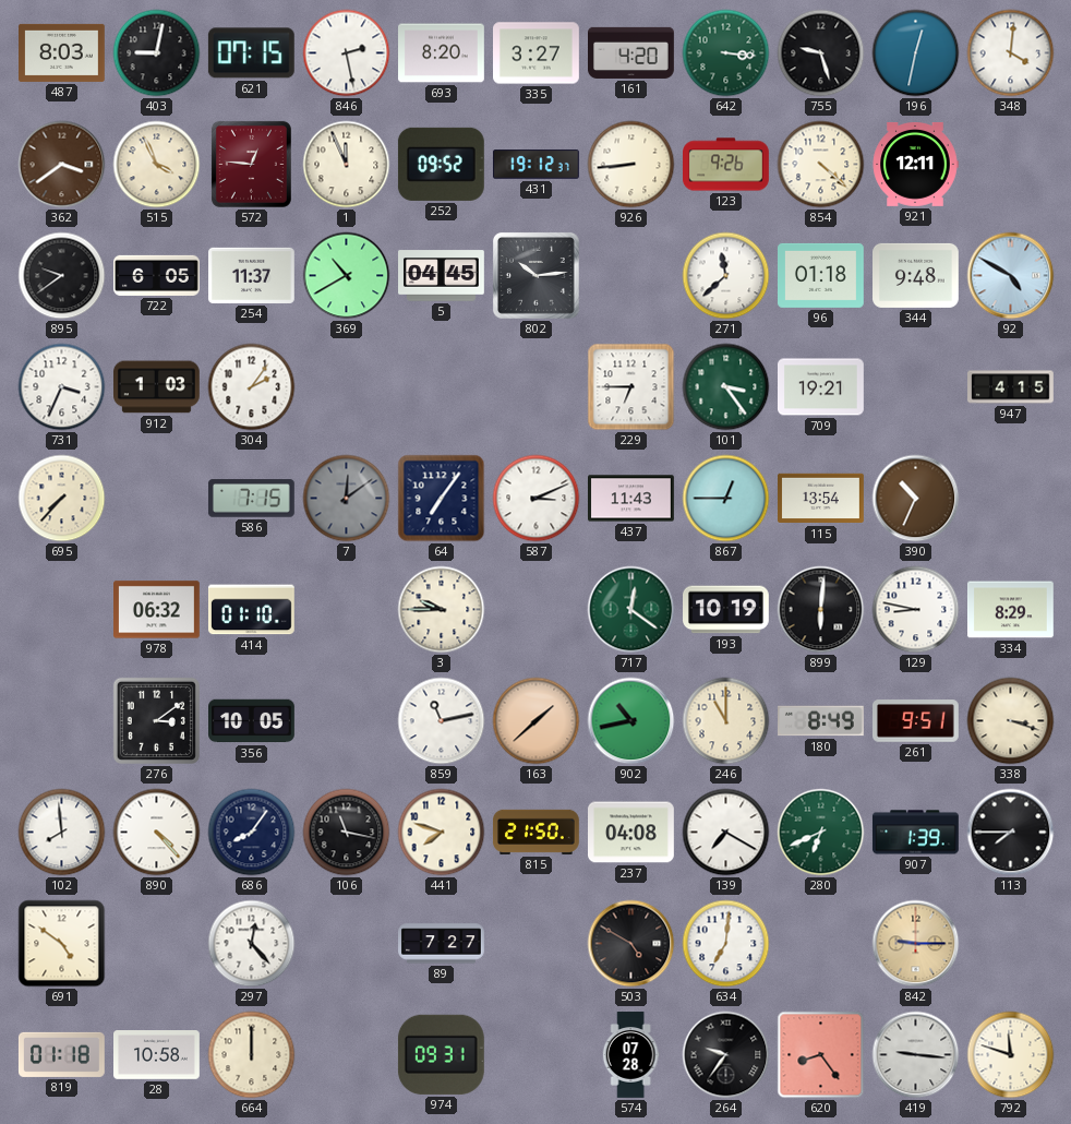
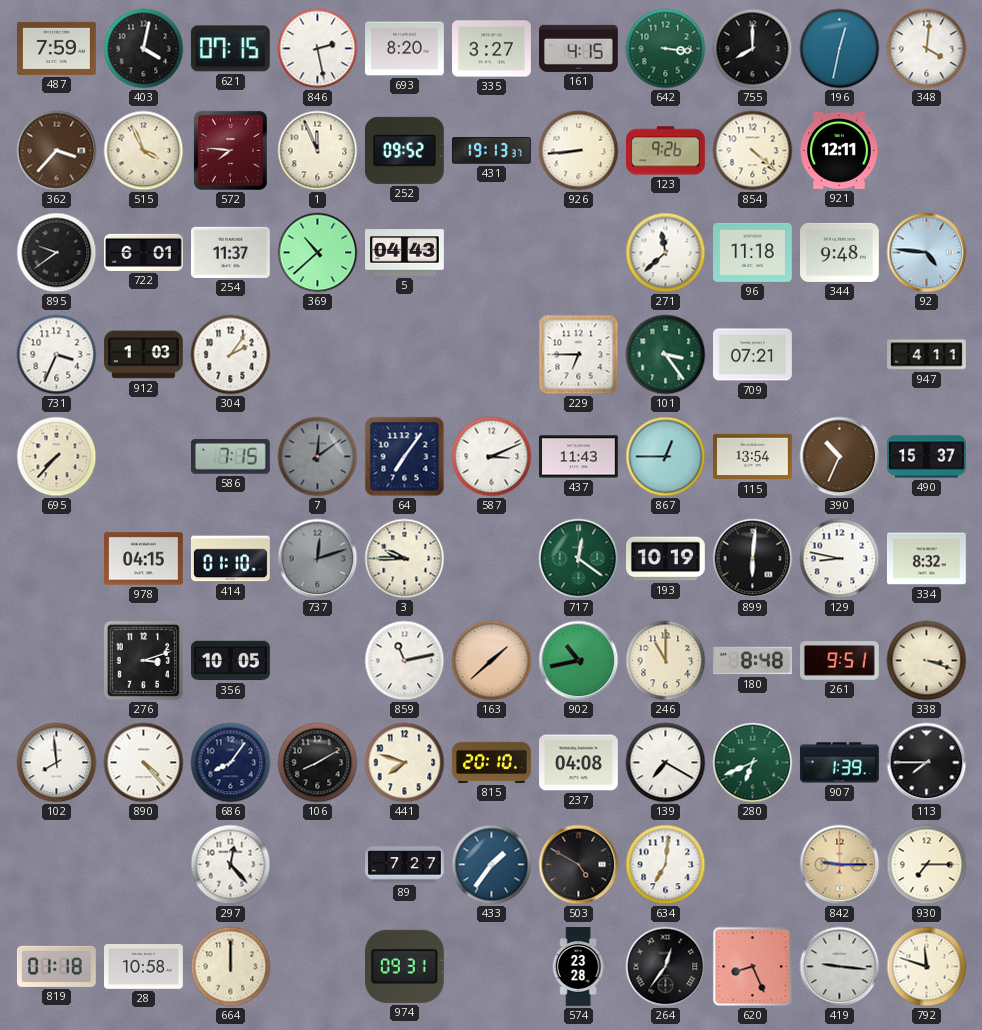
487: 8:03 -> 7:59 (57, 48)
403: 9:02 -> 4:02 (144, 49)
161: 4:20 -> 4:15 (579, 48)
755: 9:27 -> 8:00 (753, 49)
362: 3:39 -> 3:37 (57, 151)
572: 12:46 -> 7:46 (230, 150)
431: 19:12 -> 19:13 (492, 151)
722: 6:05 -> 6:01 (144, 252)
369: 10:40 -> 10:38 (318, 253)
5: 04:45 -> 04:43 (405, 253)
802: 10:14 -> none (535, 275)
96: 01:18 -> 11:18 (753, 252)
92: 4:50 -> 4:46 (927, 253)
709: 19:21 -> 07:21 (753, 355)
947: 4:15 -> 4:11 (927, 355)
490: none -> 15:37 (927, 457)
978: 06:32 -> 04:15 (144, 559)
737: none -> 12:12 (318, 559)
334: 8:29 -> 8:32 (927, 559)
276: 3:09 -> 3:12 (143, 660)
180: 8:49 -> 8:48 (753, 661)
106: 11:17 -> 8:10 (318, 763)
815: 21:50 -> 20:10 (492, 762)
691: 4:51 -> none (62, 944)
433: none -> 1:36 (492, 865)
930: none -> 7:15 (927, 865)
574: 07:28 -> 23:28 (578, 967)
264: 9:36 -> 12:36 (666, 967)
620: 8:24 -> 8:26 (753, 967)
